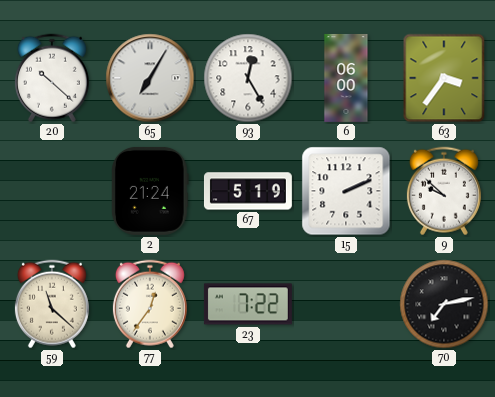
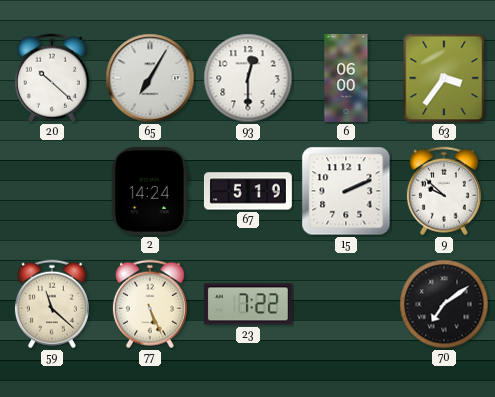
93: 12:25 -> 12:30 (248, 78)
2: 21:24 -> 14:24 (150, 191)
77: 12:36 -> 5:26 (150, 304)
70: 7:13 -> 7:09 (444, 304)
